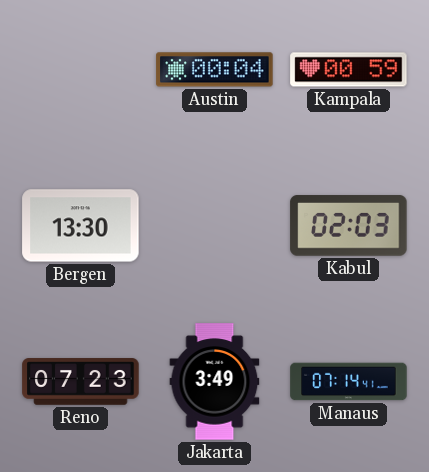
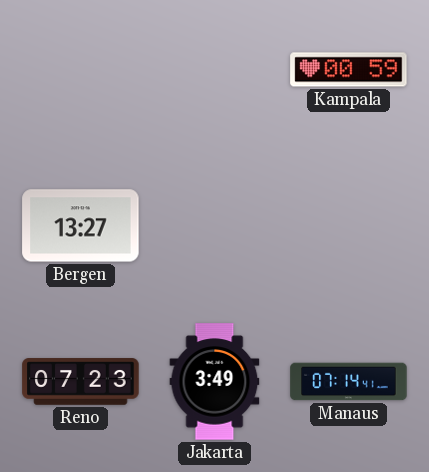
Austin: 00:04 -> none (215, 70)
Bergen: 13:30 -> 13:27 (81, 226)
Kabul: 02:03 -> none (349, 226)
